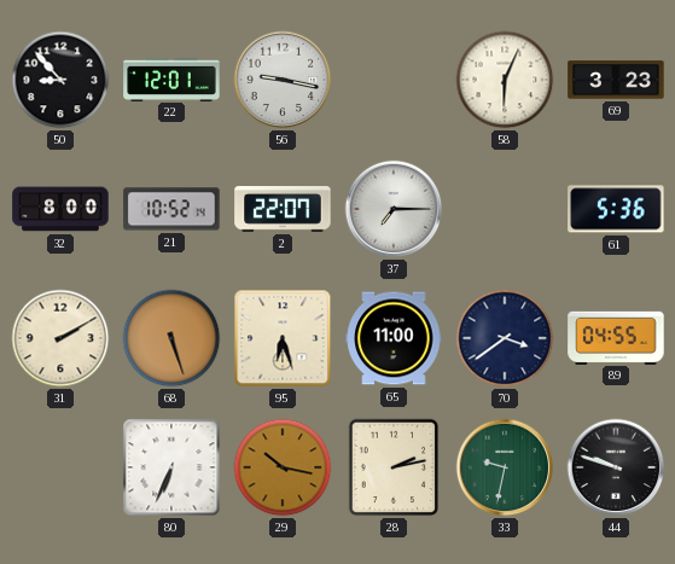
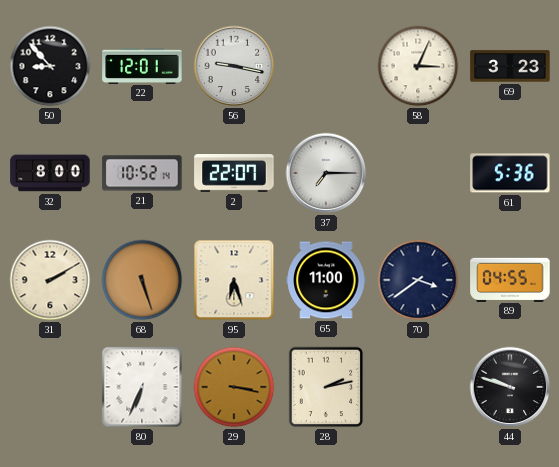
58: 6:04 -> 3:04 (418, 66)
29: 10:17 -> 3:17 (234, 387)
33: 9:32 -> none (505, 467)
